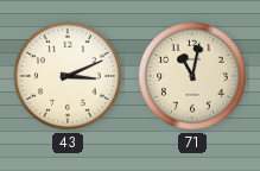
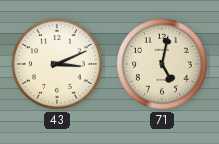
71: 11:02 -> 5:02 (162, 64)
